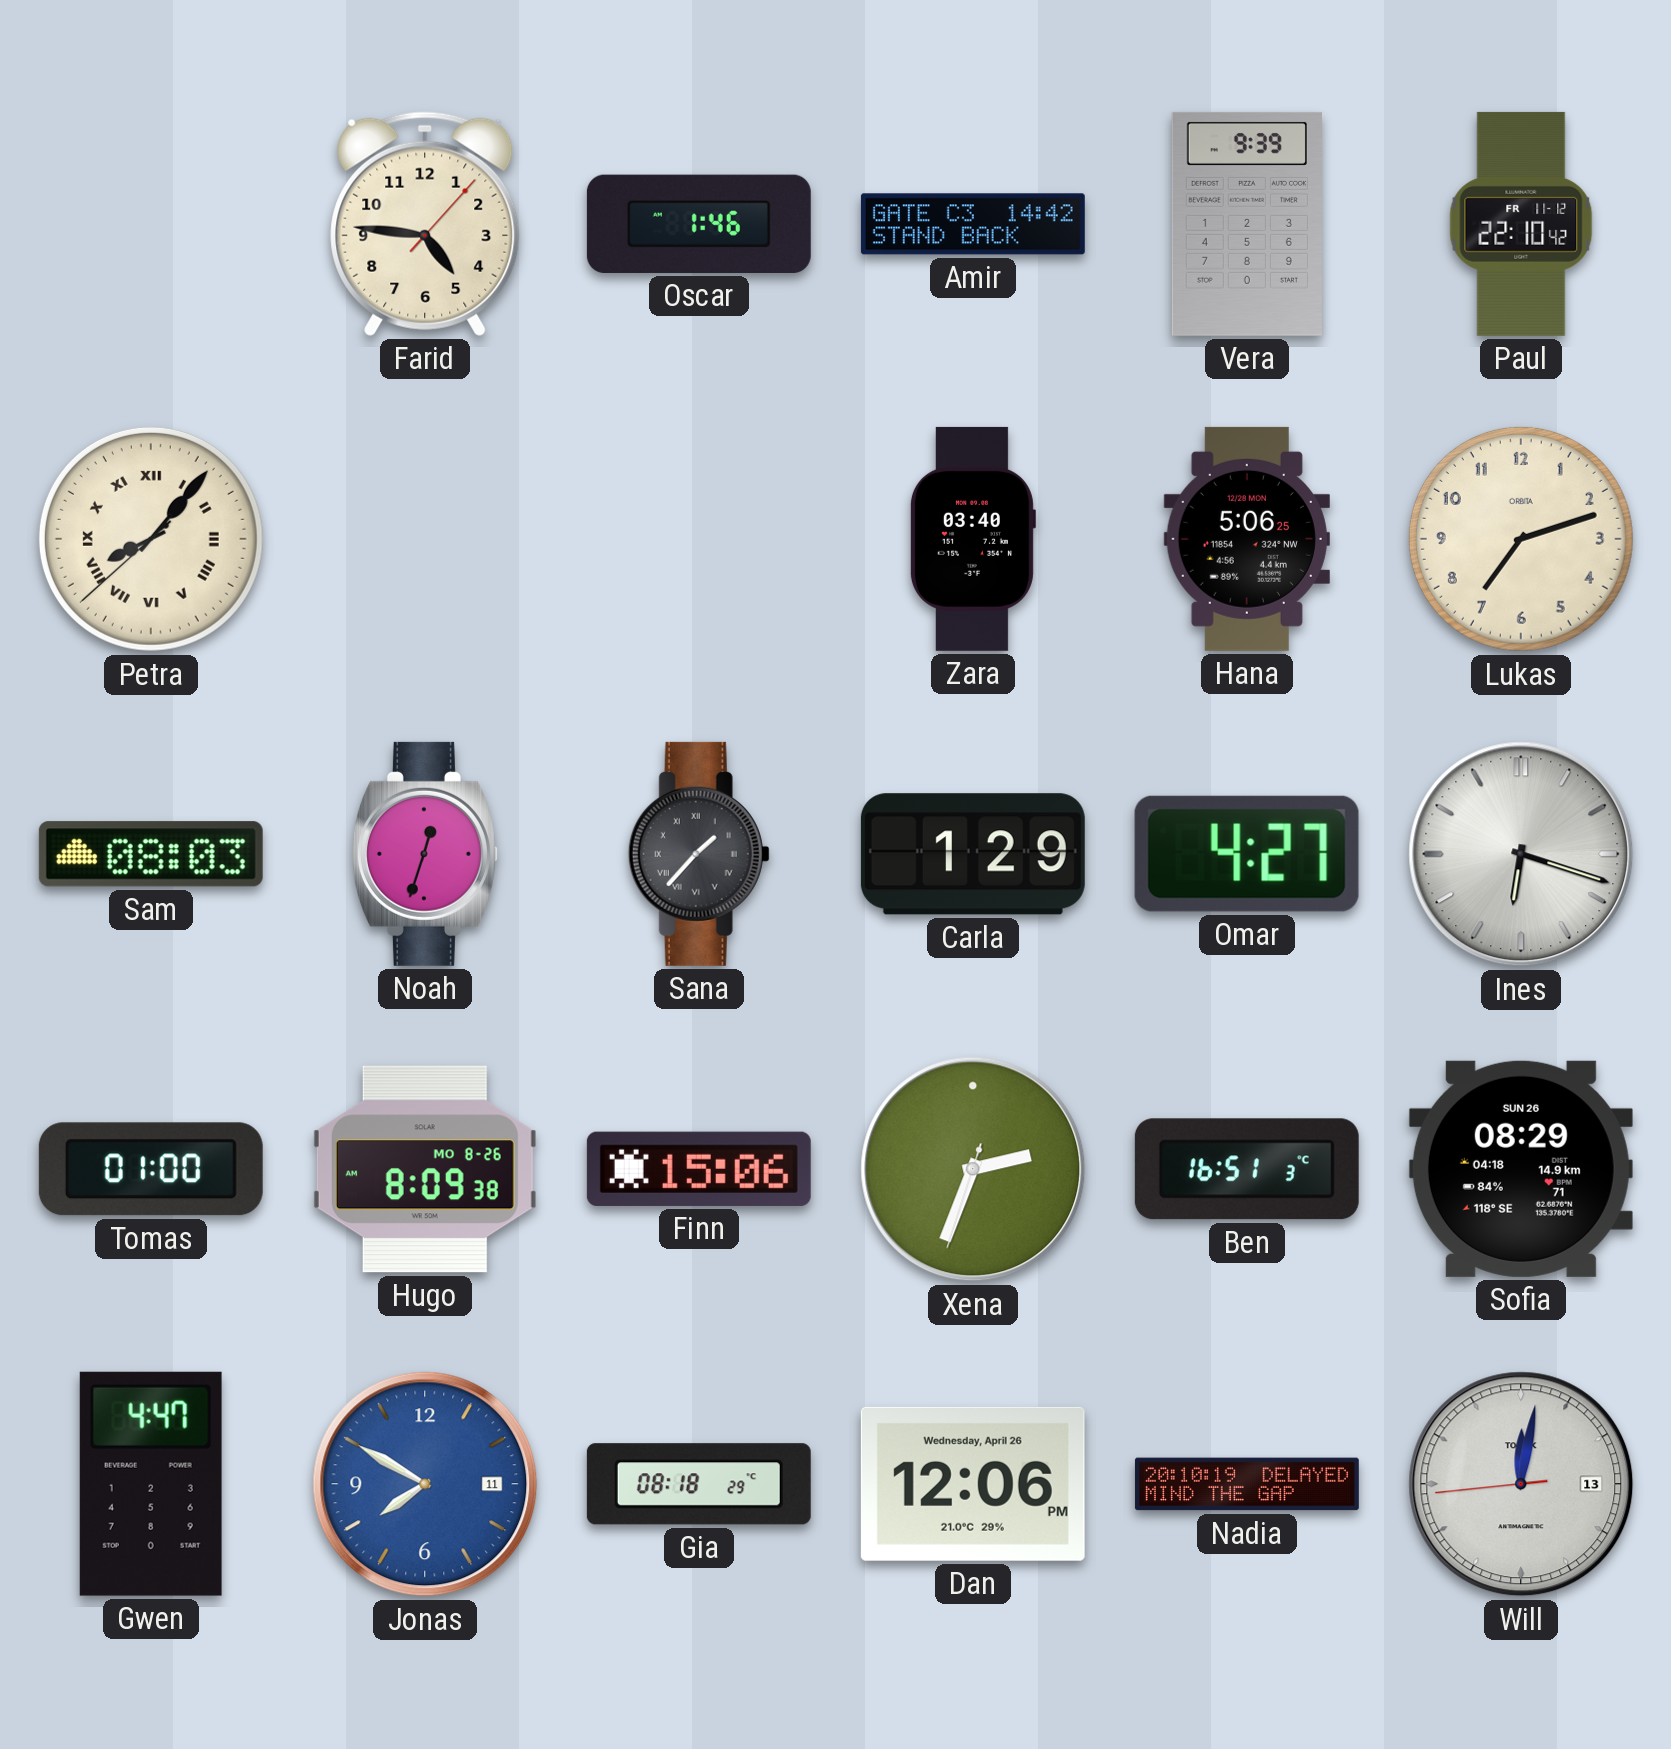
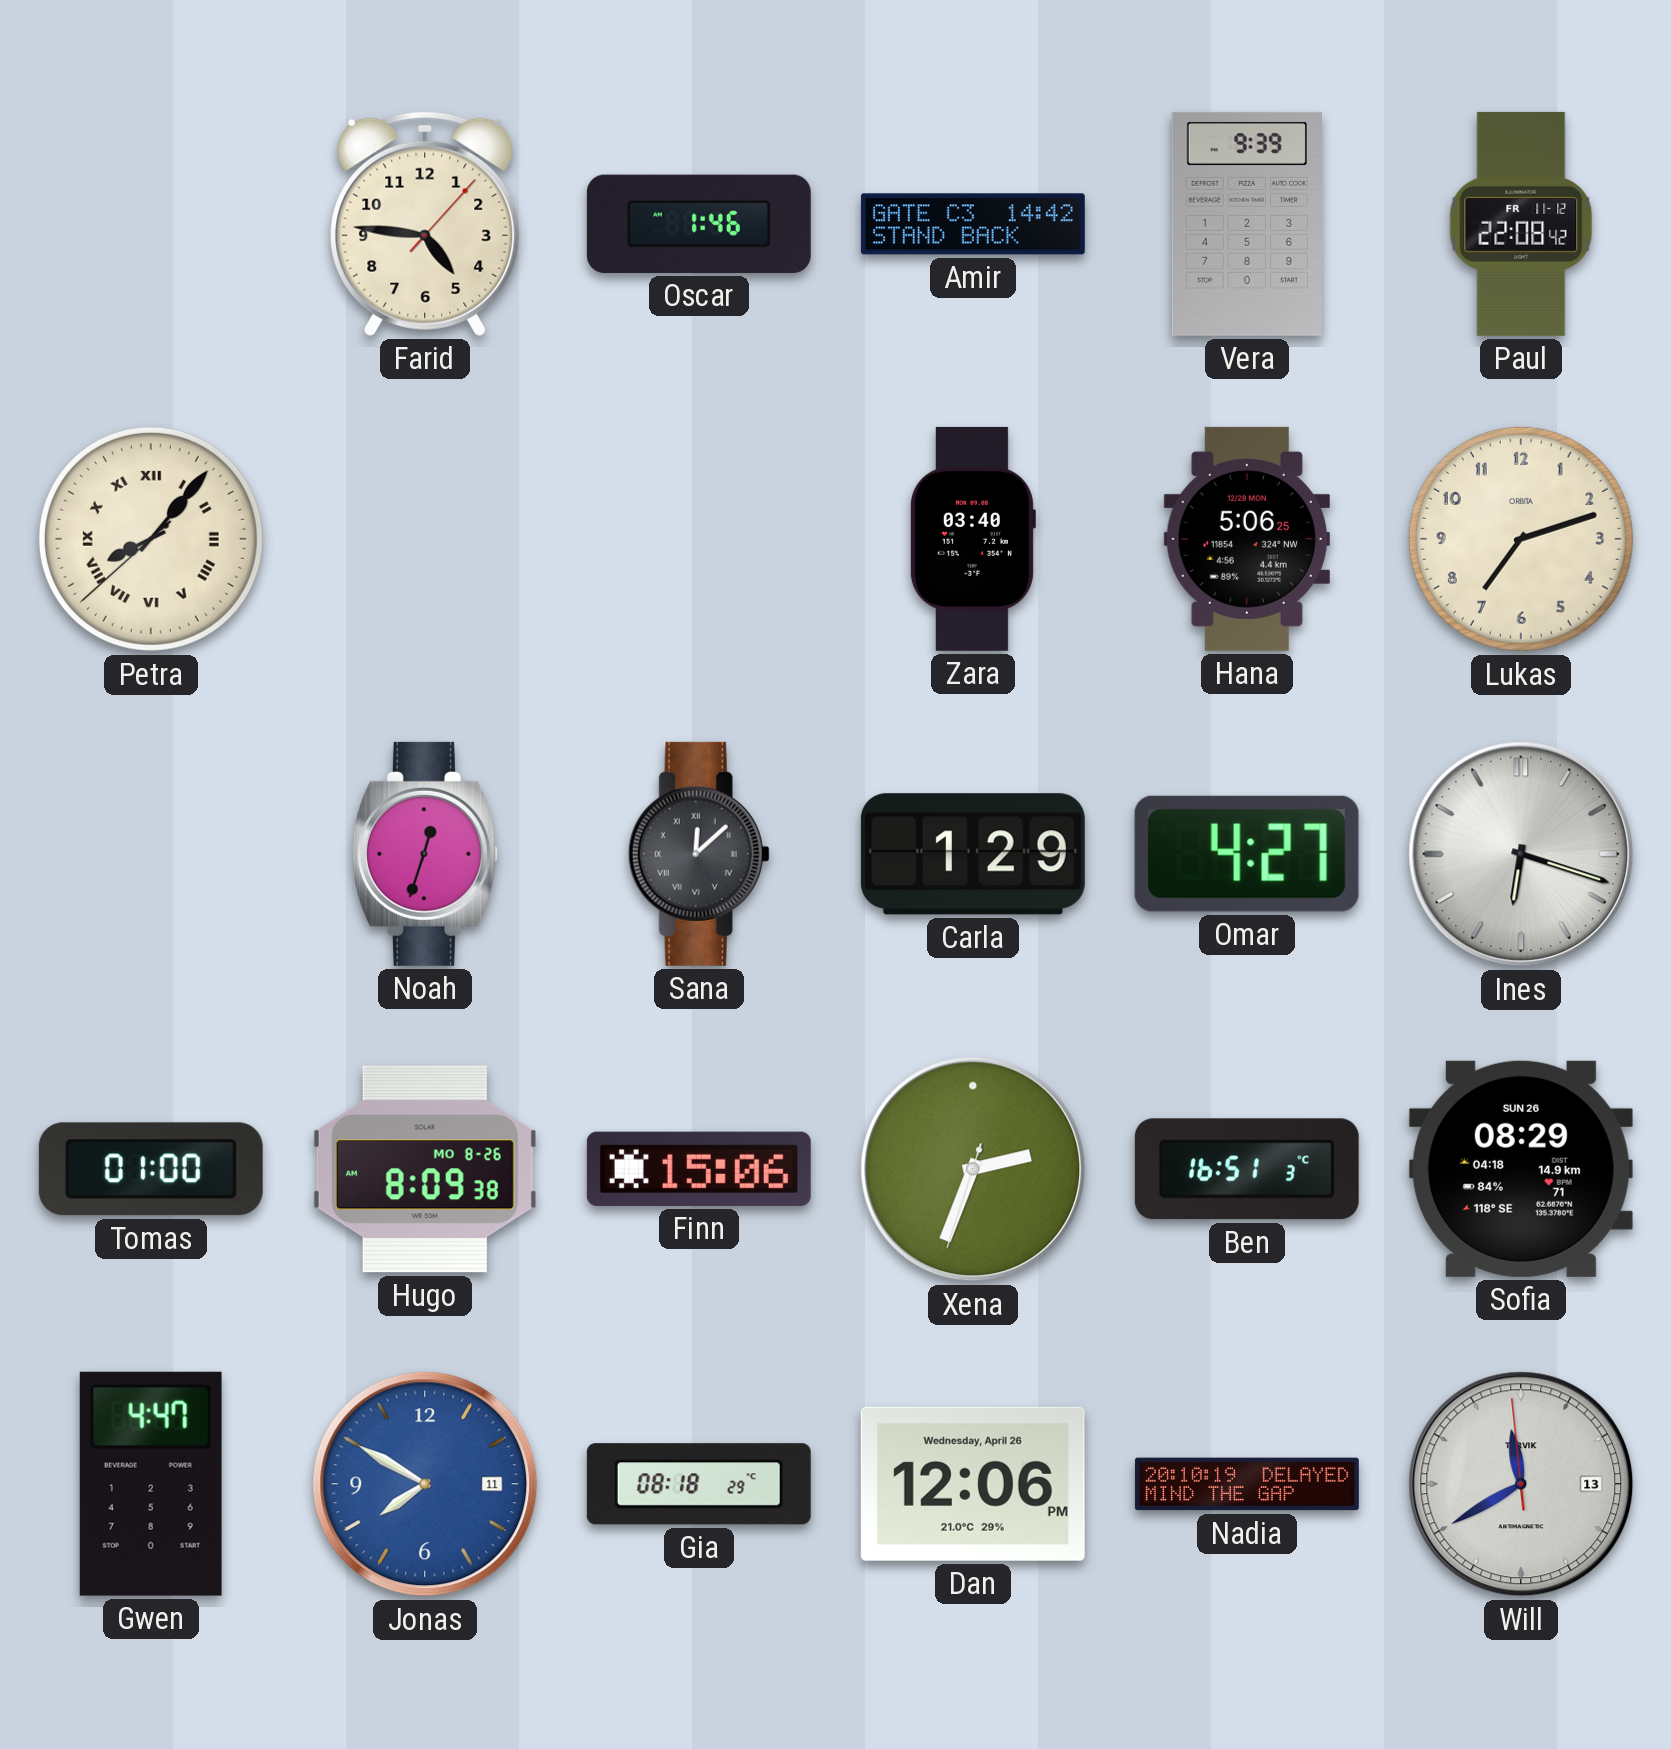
Paul: 22:10 -> 22:08 (1521, 224)
Sam: 08:03 -> none (151, 854)
Sana: 1:37 -> 12:08 (699, 854)
Will: 12:01 -> 11:39 (1521, 1484)
